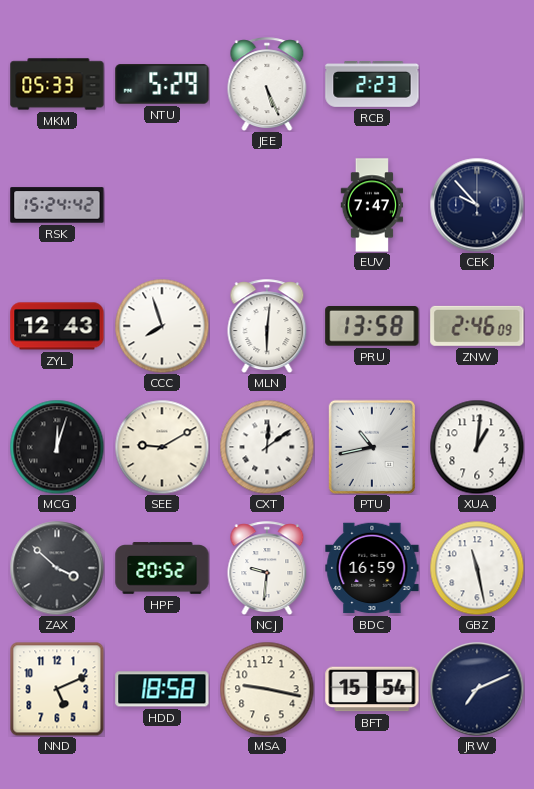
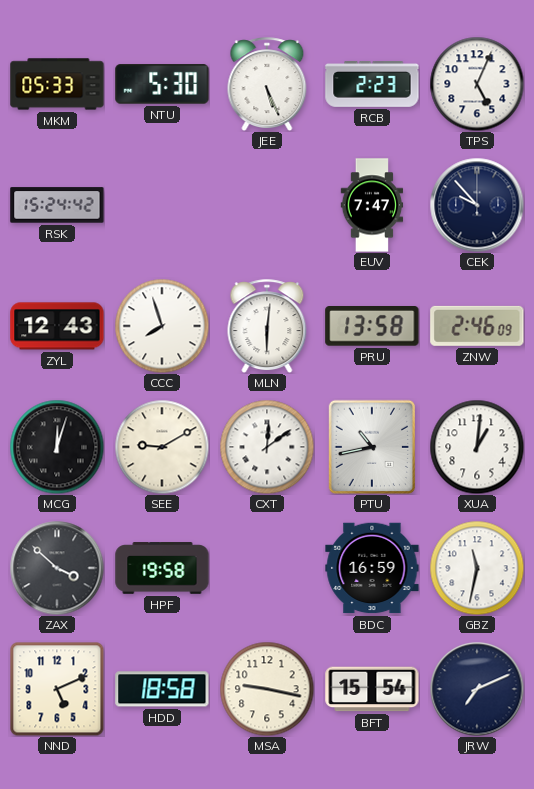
NTU: 5:29 -> 5:30 (162, 84)
TPS: none -> 5:04 (477, 84)
HPF: 20:52 -> 19:58 (162, 568)
NCJ: 9:31 -> none (267, 568)
GBZ: 11:28 -> 11:32 (477, 568)
